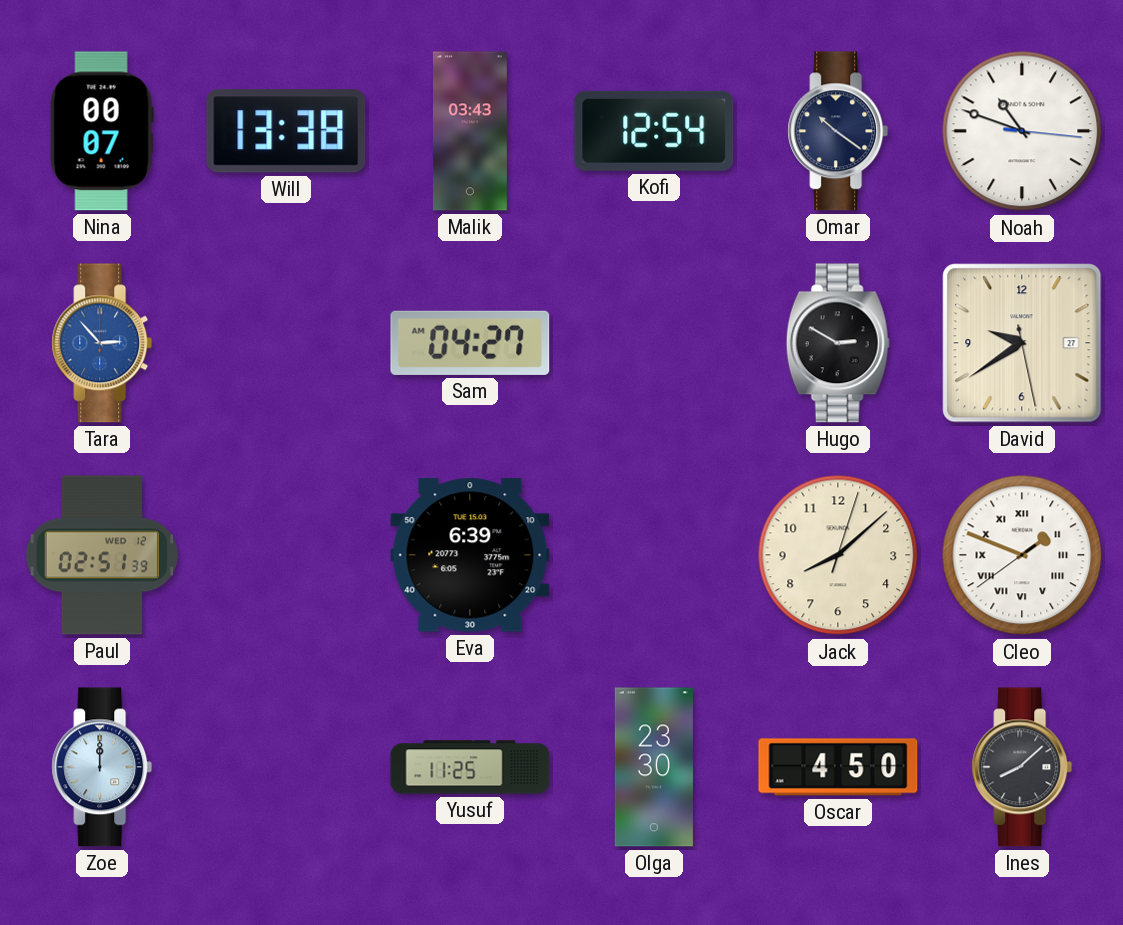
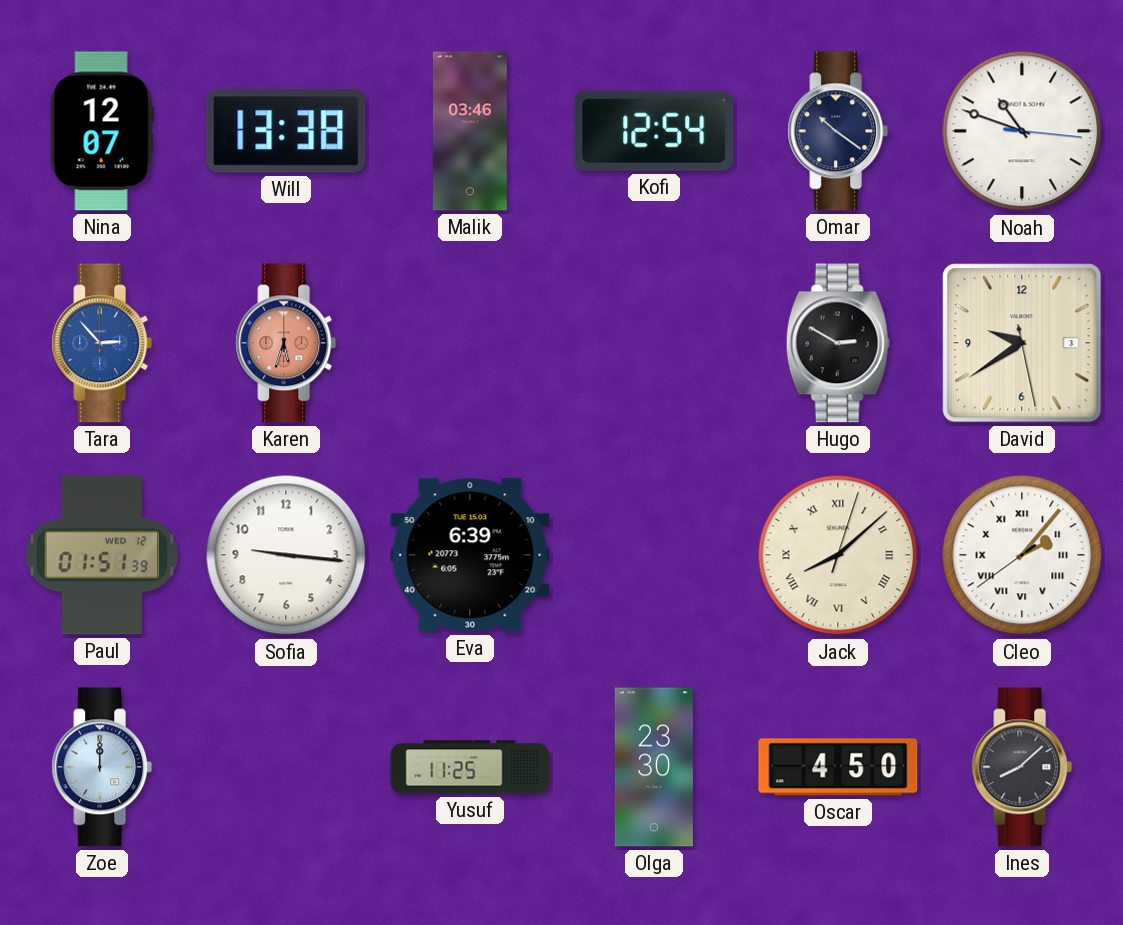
Nina: 00:07 -> 12:07 (102, 131)
Malik: 03:43 -> 03:46 (470, 131)
Karen: none -> 5:33 (286, 343)
Sam: 04:27 -> none (470, 343)
David date: 27 -> 3 (1022, 343)
Paul: 02:51 -> 01:51 (101, 555)
Sofia: none -> 9:16 (286, 555)
Jack numerals: Arabic -> Roman (838, 555)
Cleo: 1:48 -> 2:06 (1022, 555)
